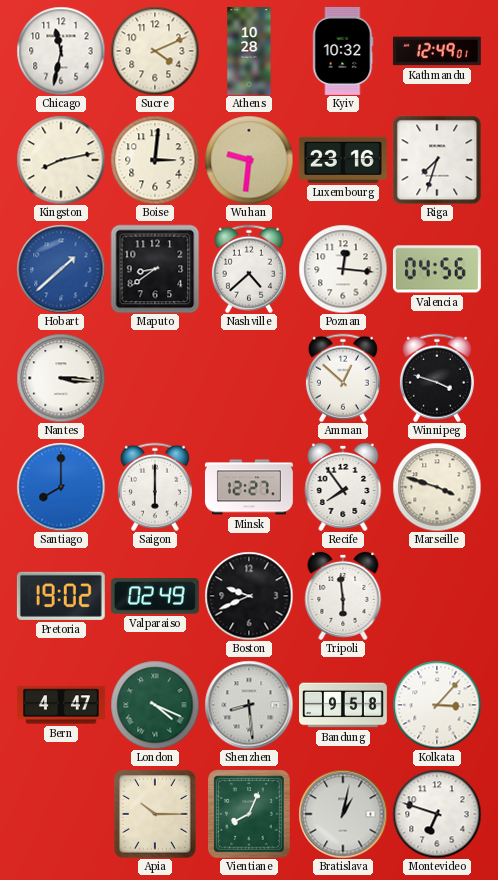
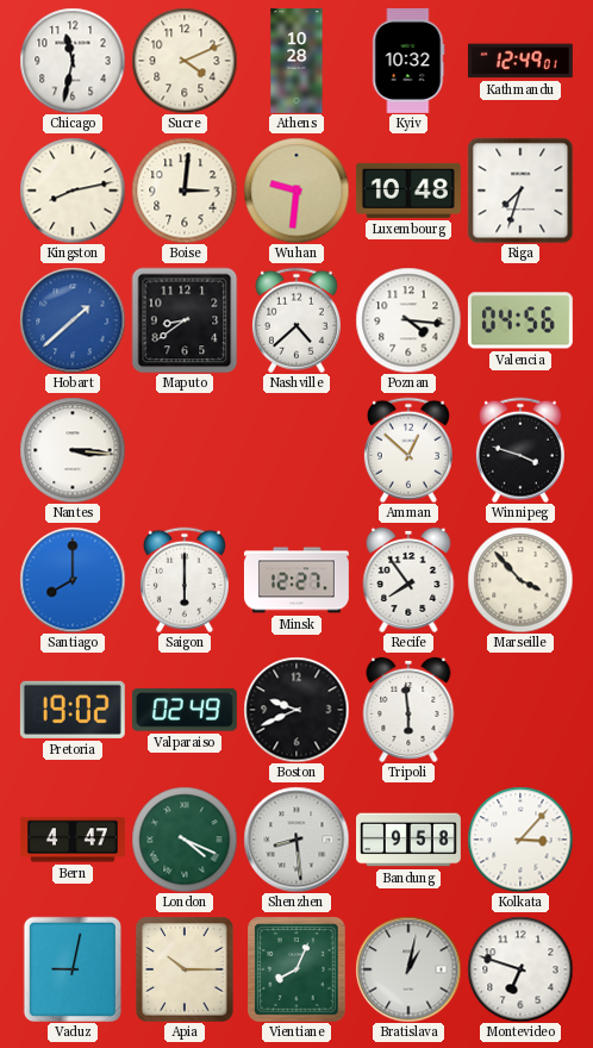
Luxembourg: 23:16 -> 10:48 (408, 191)
Poznan: 12:16 -> 4:16 (408, 320)
Marseille: 3:48 -> 3:53 (520, 580)
Vaduz: none -> 9:02 (71, 968)
